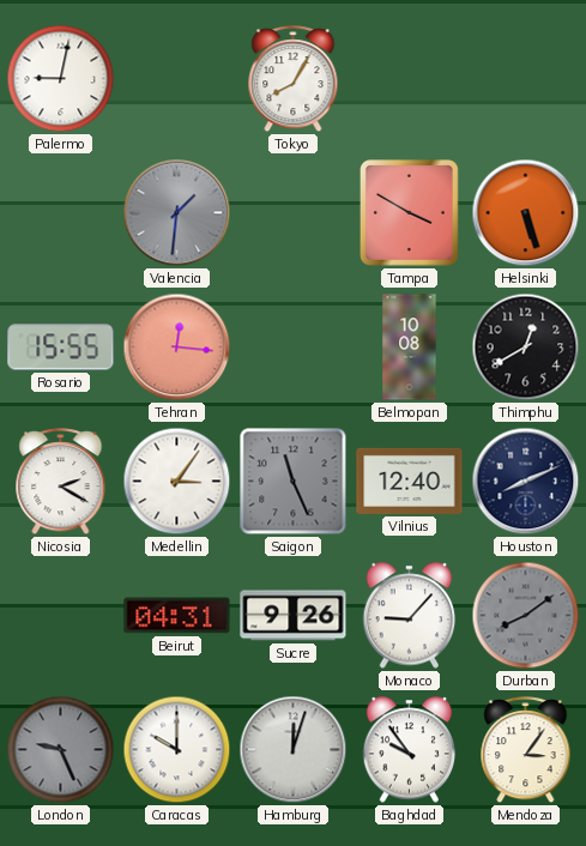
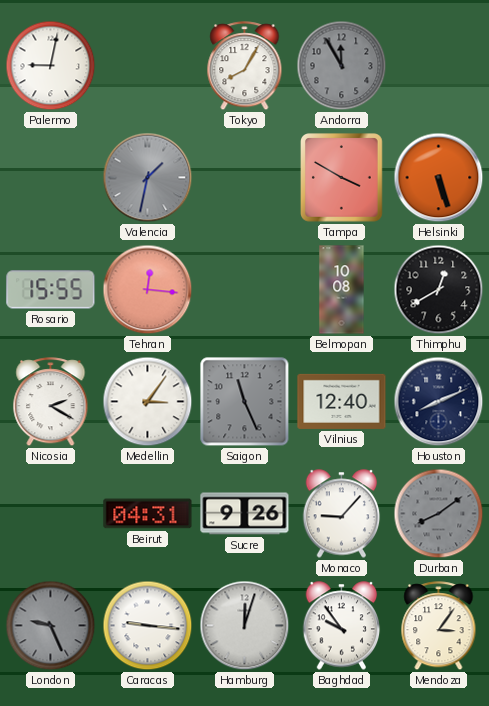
Andorra: none -> 11:55 (342, 66)
Valencia: 1:31 -> 1:32 (148, 178)
Caracas: 10:00 -> 9:16 (148, 626)
